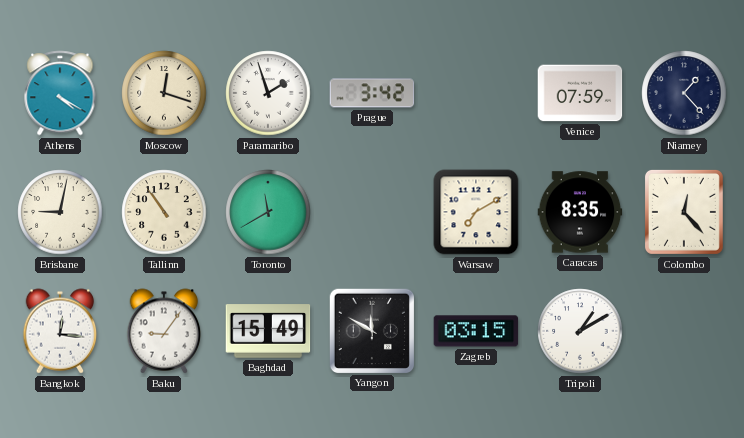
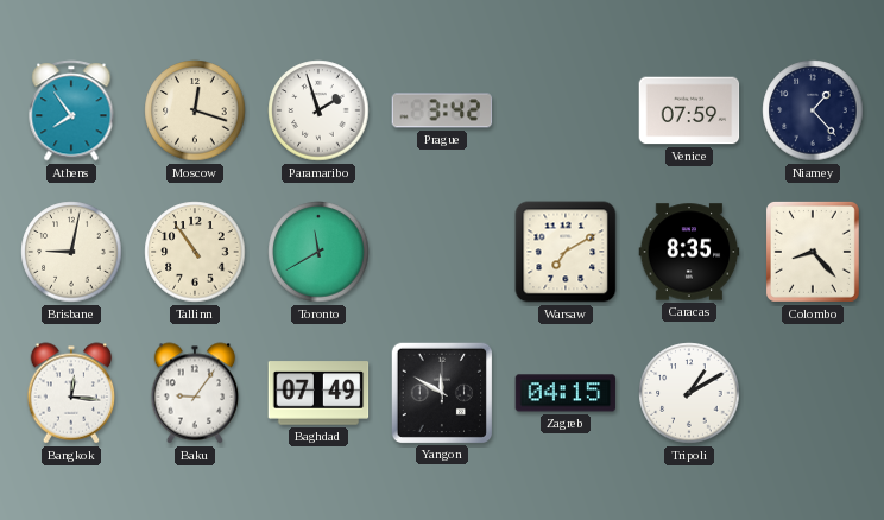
Athens: 4:20 -> 7:54 (71, 110)
Colombo: 12:23 -> 8:23 (813, 252)
Baghdad: 15:49 -> 07:49 (318, 393)
Zagreb: 03:15 -> 04:15 (566, 393)
